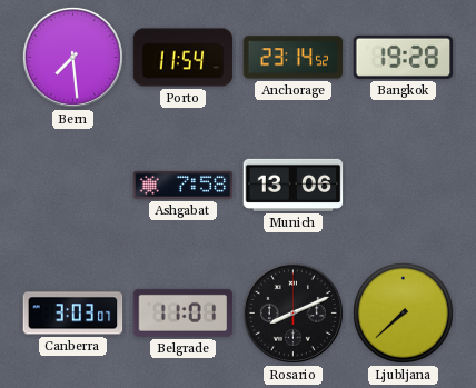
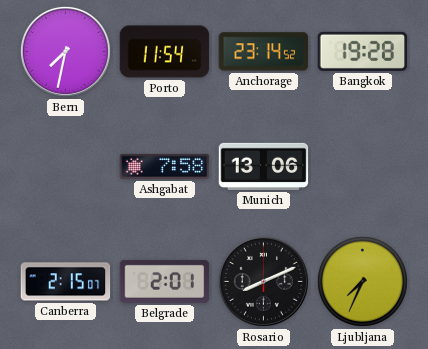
Bern: 7:29 -> 7:32 (65, 51)
Canberra: 3:03 -> 2:15 (66, 282)
Belgrade: 11:01 -> 2:01 (165, 281)
Ljubljana: 7:38 -> 7:34 (362, 281)
